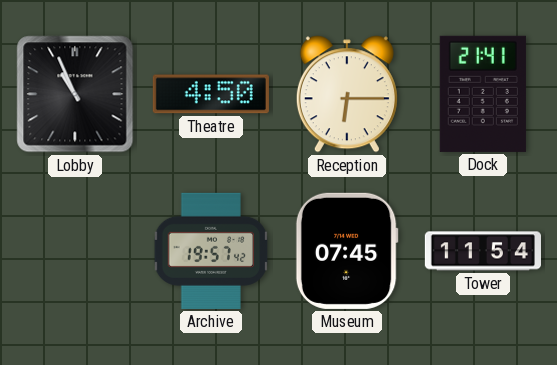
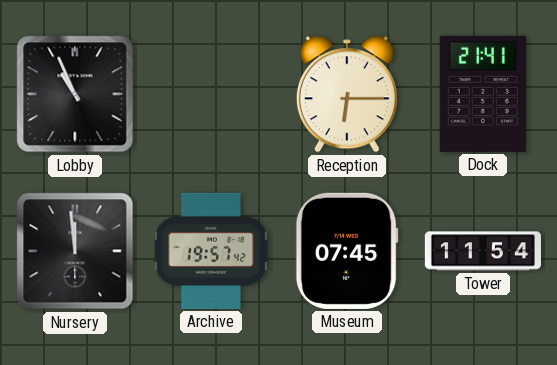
Theatre: 4:50 -> none (211, 94)
Nursery: none -> 11:59 (75, 251)
